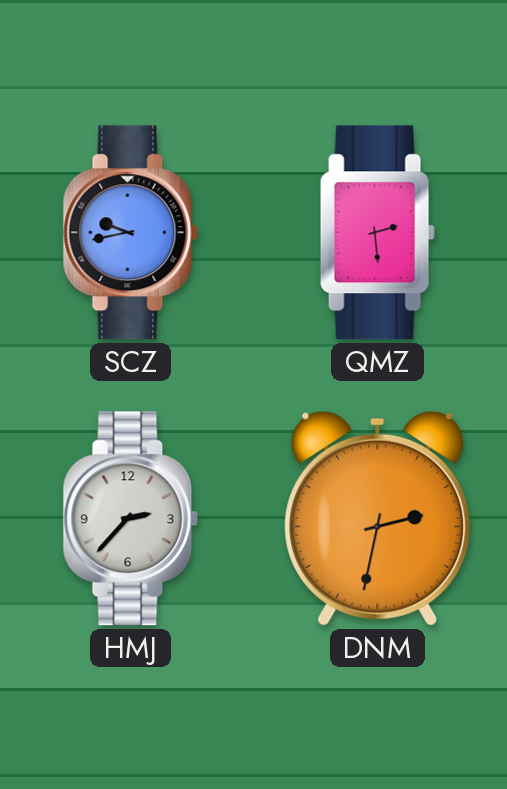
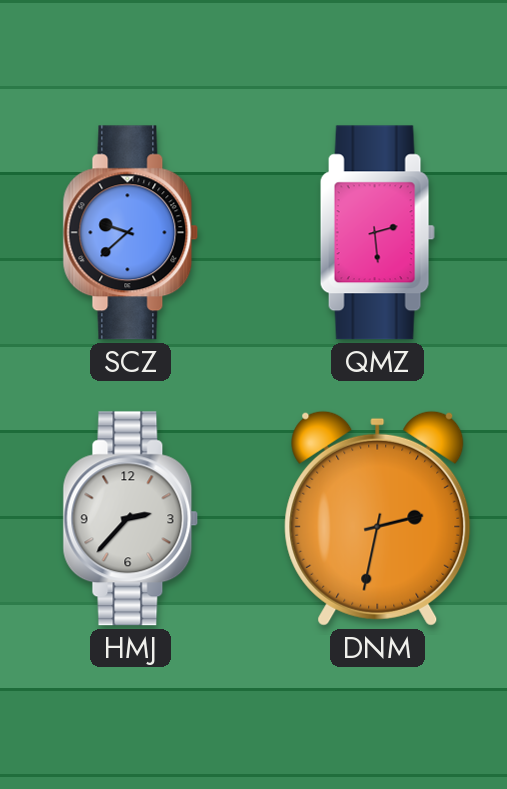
SCZ: 9:43 -> 9:38 (131, 233)
